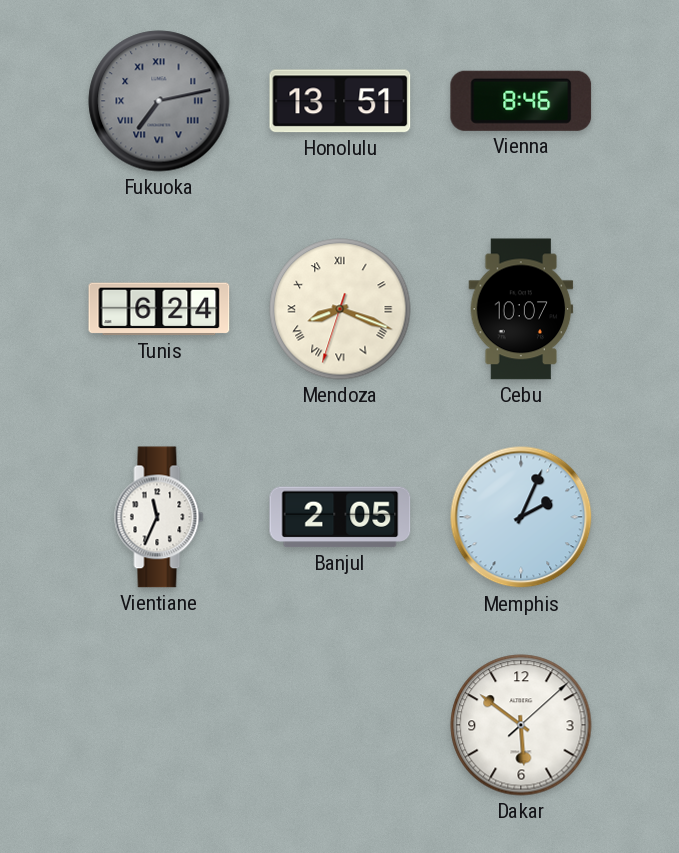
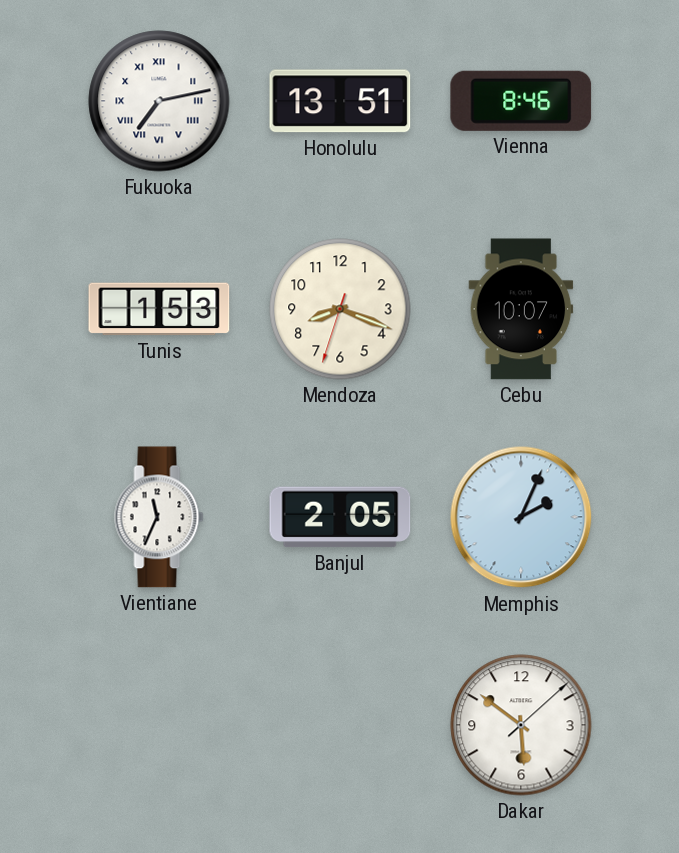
Fukuoka dial: grey -> white (159, 101)
Tunis: 6:24 -> 1:53 (159, 309)
Mendoza numerals: Roman -> Arabic (340, 309)
